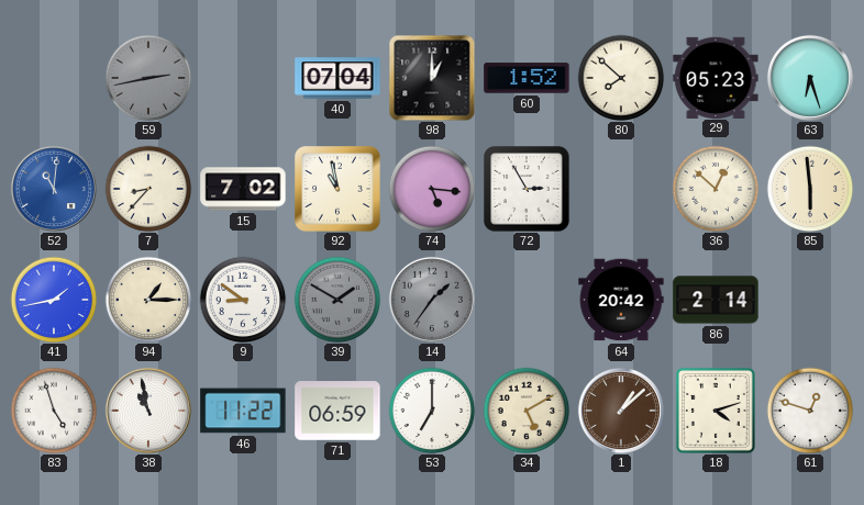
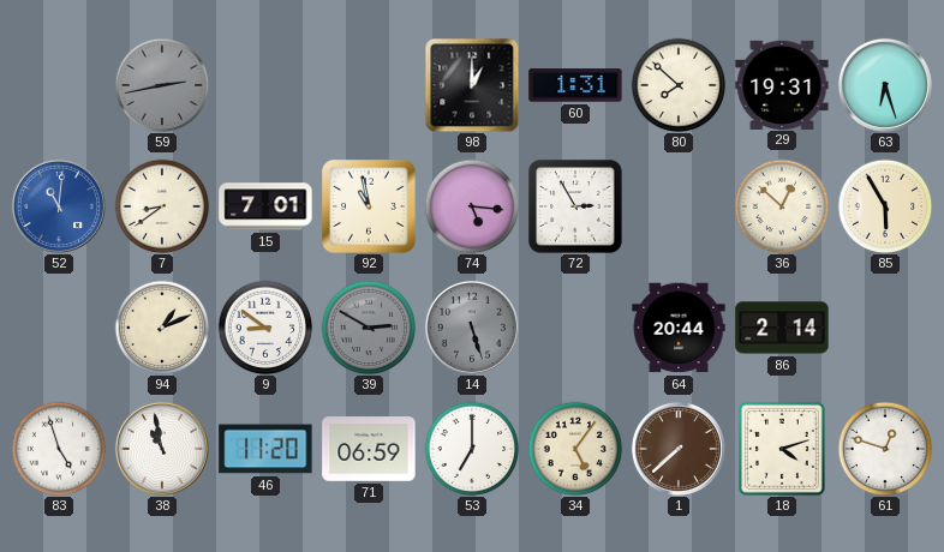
40: 07:04 -> none (337, 78)
60: 1:52 -> 1:31 (575, 85)
29: 05:23 -> 19:31 (782, 84)
7: 8:37 -> 8:39 (162, 206)
15: 7:02 -> 7:01 (265, 206)
85: 5:59 -> 5:55 (885, 206)
41: 1:43 -> none (54, 300)
94: 1:15 -> 1:11 (162, 328)
39: 1:50 -> 2:50 (369, 328)
14: 1:36 -> 5:27 (472, 328)
64: 20:42 -> 20:44 (679, 328)
46: 11:22 -> 11:20 (265, 449)
34: 5:10 -> 5:06 (575, 449)
1: 1:08 -> 7:38 (679, 449)
